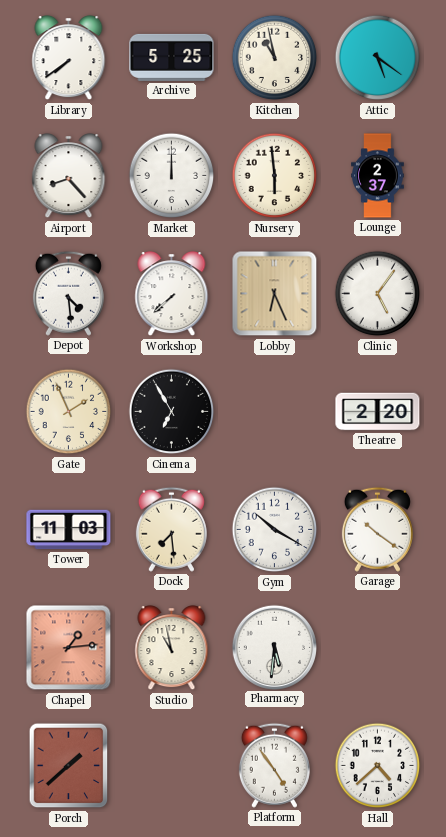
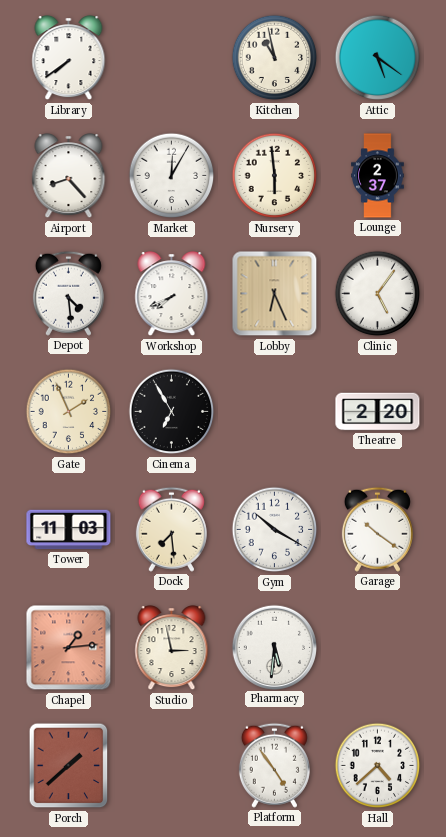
Archive: 5:25 -> none (172, 57)
Market: 12:00 -> 12:05 (172, 176)
Workshop: 7:38 -> 7:41 (172, 294)
Studio: 10:58 -> 2:58 (172, 648)
